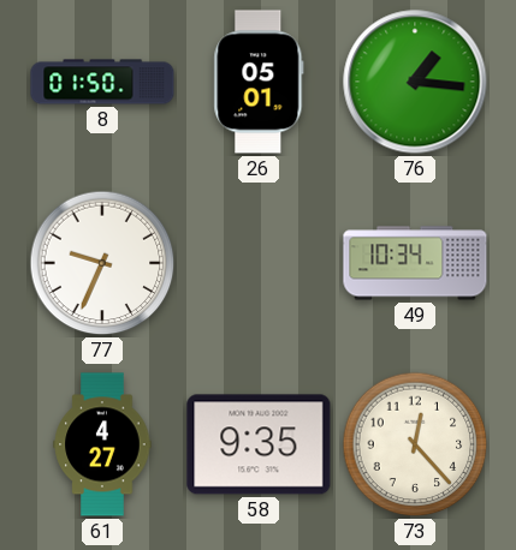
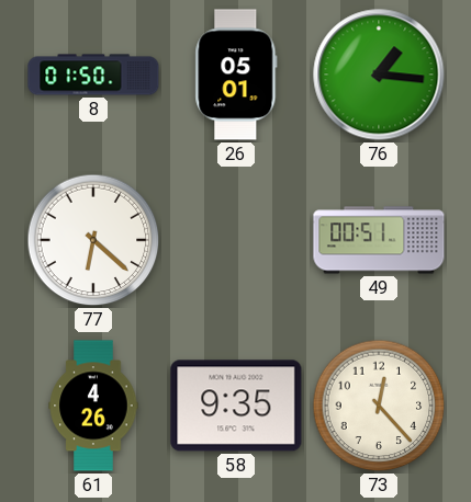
77: 9:34 -> 6:22 (93, 240)
49: 10:34 -> 00:51 (379, 240)
61: 4:27 -> 4:26 (93, 406)
